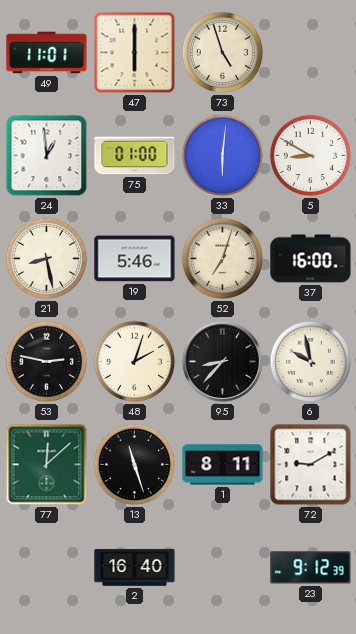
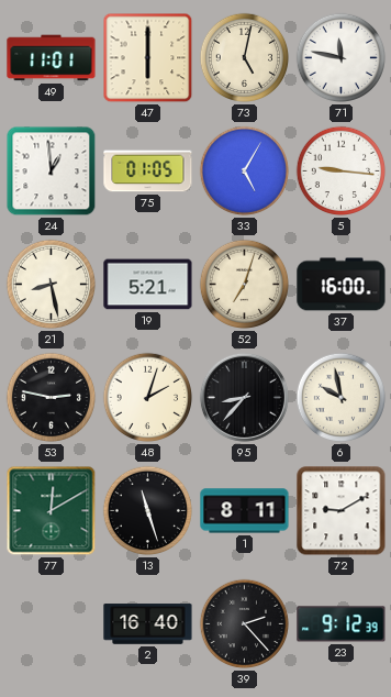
73: 4:57 -> 5:02 (245, 58)
71: none -> 11:47 (342, 58)
75: 01:00 -> 01:05 (148, 172)
33: 6:01 -> 5:05 (245, 172)
5: 8:50 -> 9:16 (342, 172)
19: 5:46 -> 5:21 (148, 285)
77: 12:08 -> 12:10 (52, 511)
39: none -> 2:23 (245, 624)
